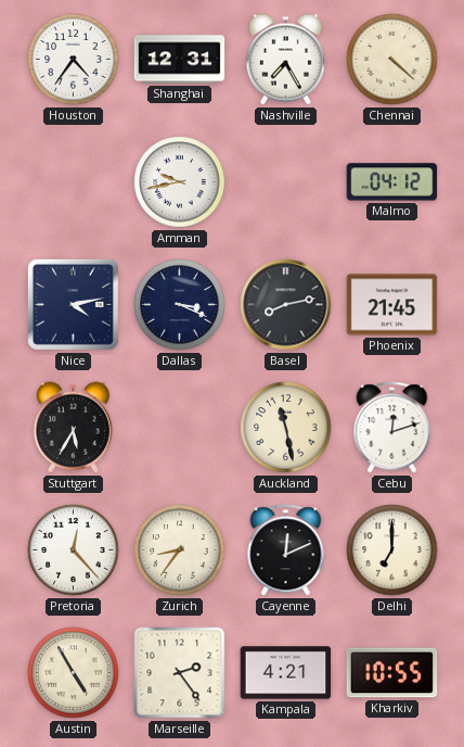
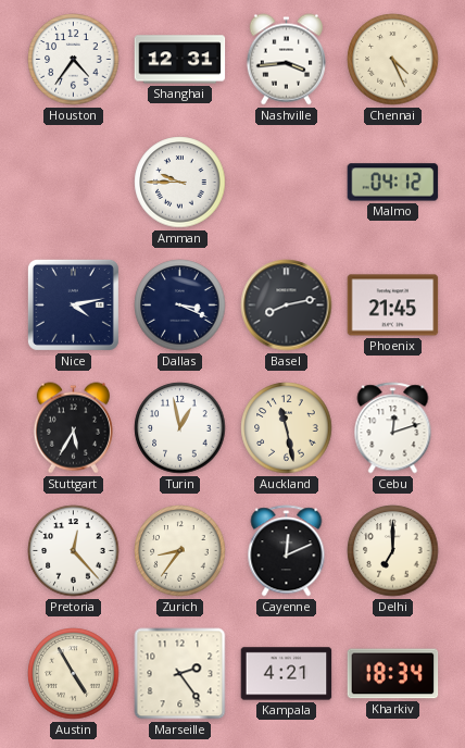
Nashville: 7:25 -> 3:44 (286, 60)
Chennai: 4:22 -> 4:26 (393, 60)
Amman: 9:43 -> 9:45 (180, 183)
Turin: none -> 12:58 (180, 428)
Kharkiv: 10:55 -> 18:34 (393, 674)
